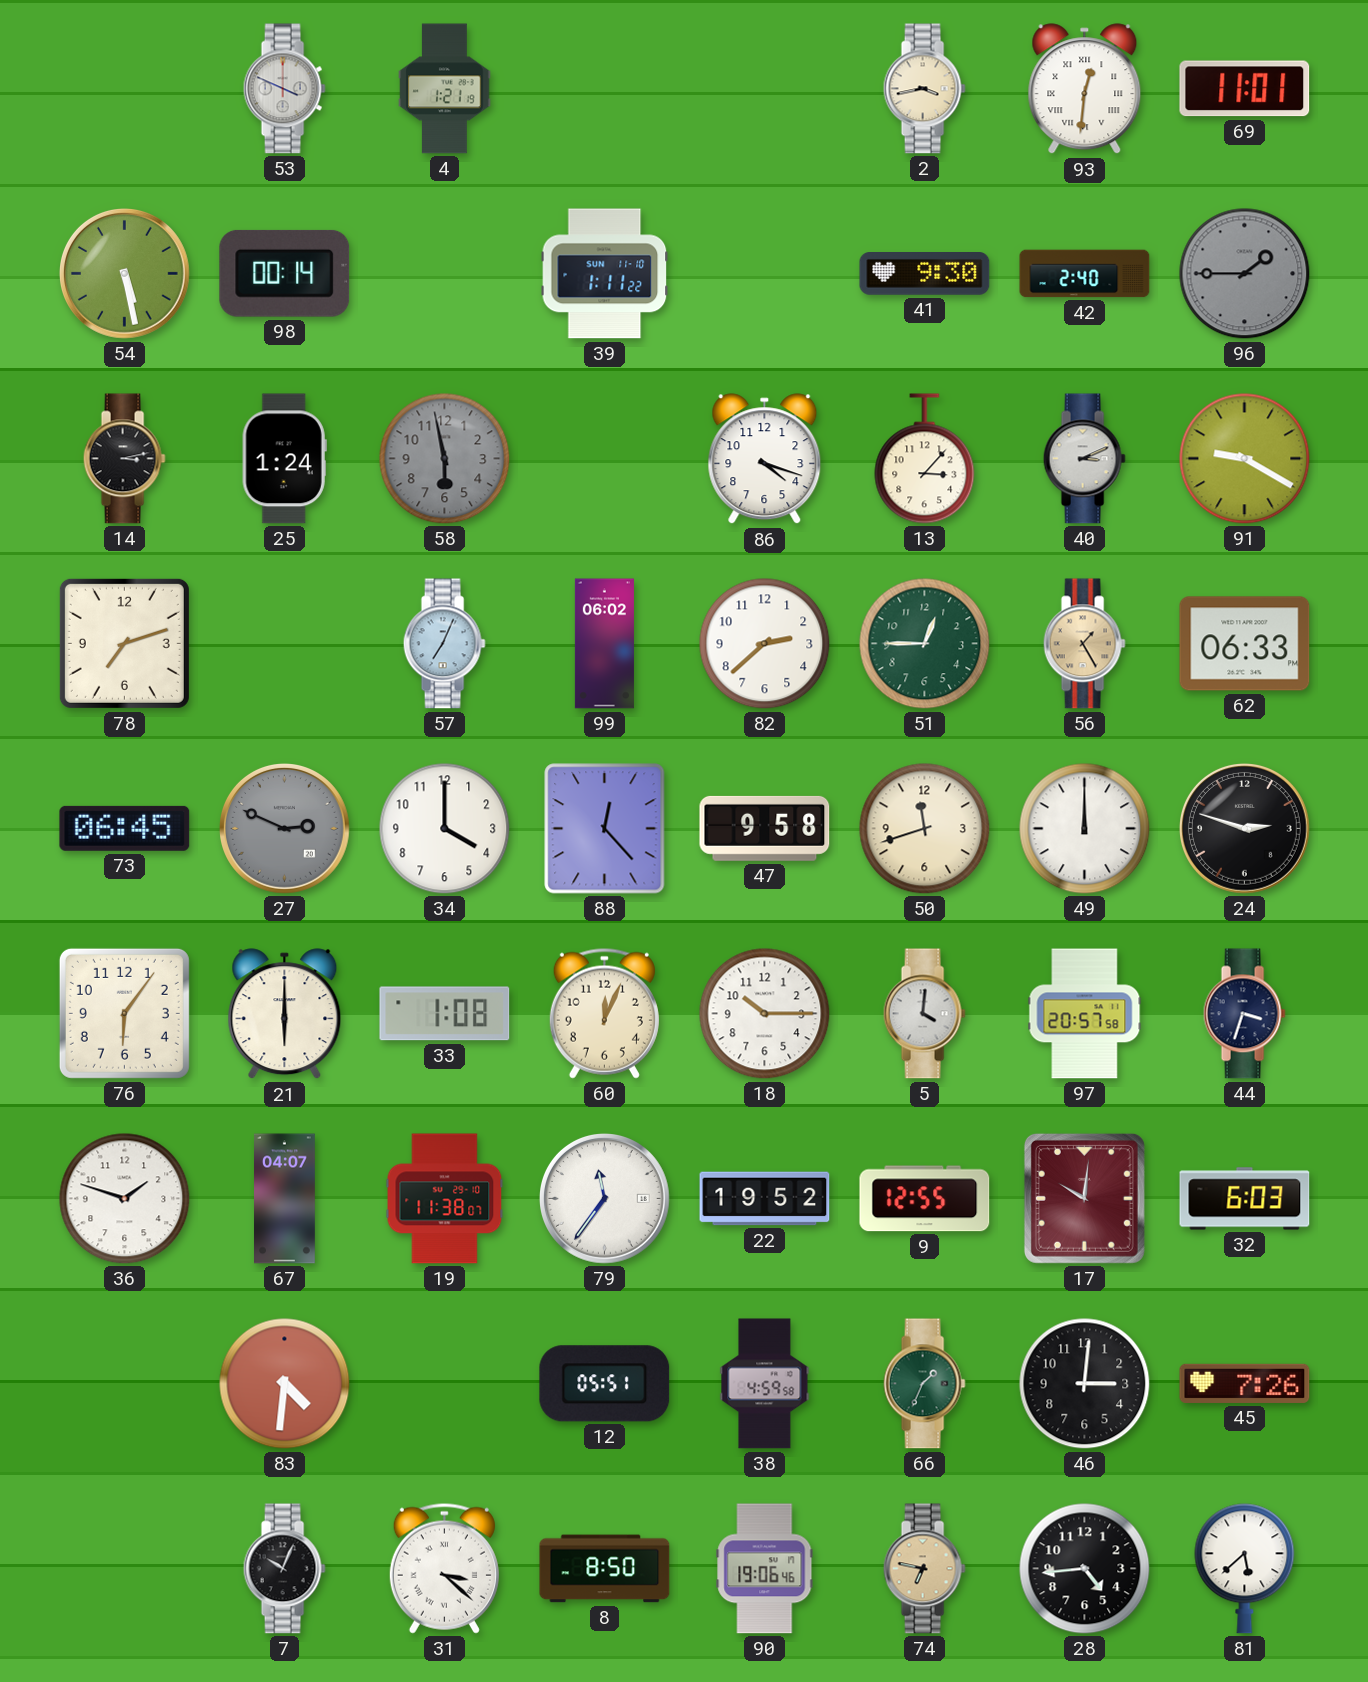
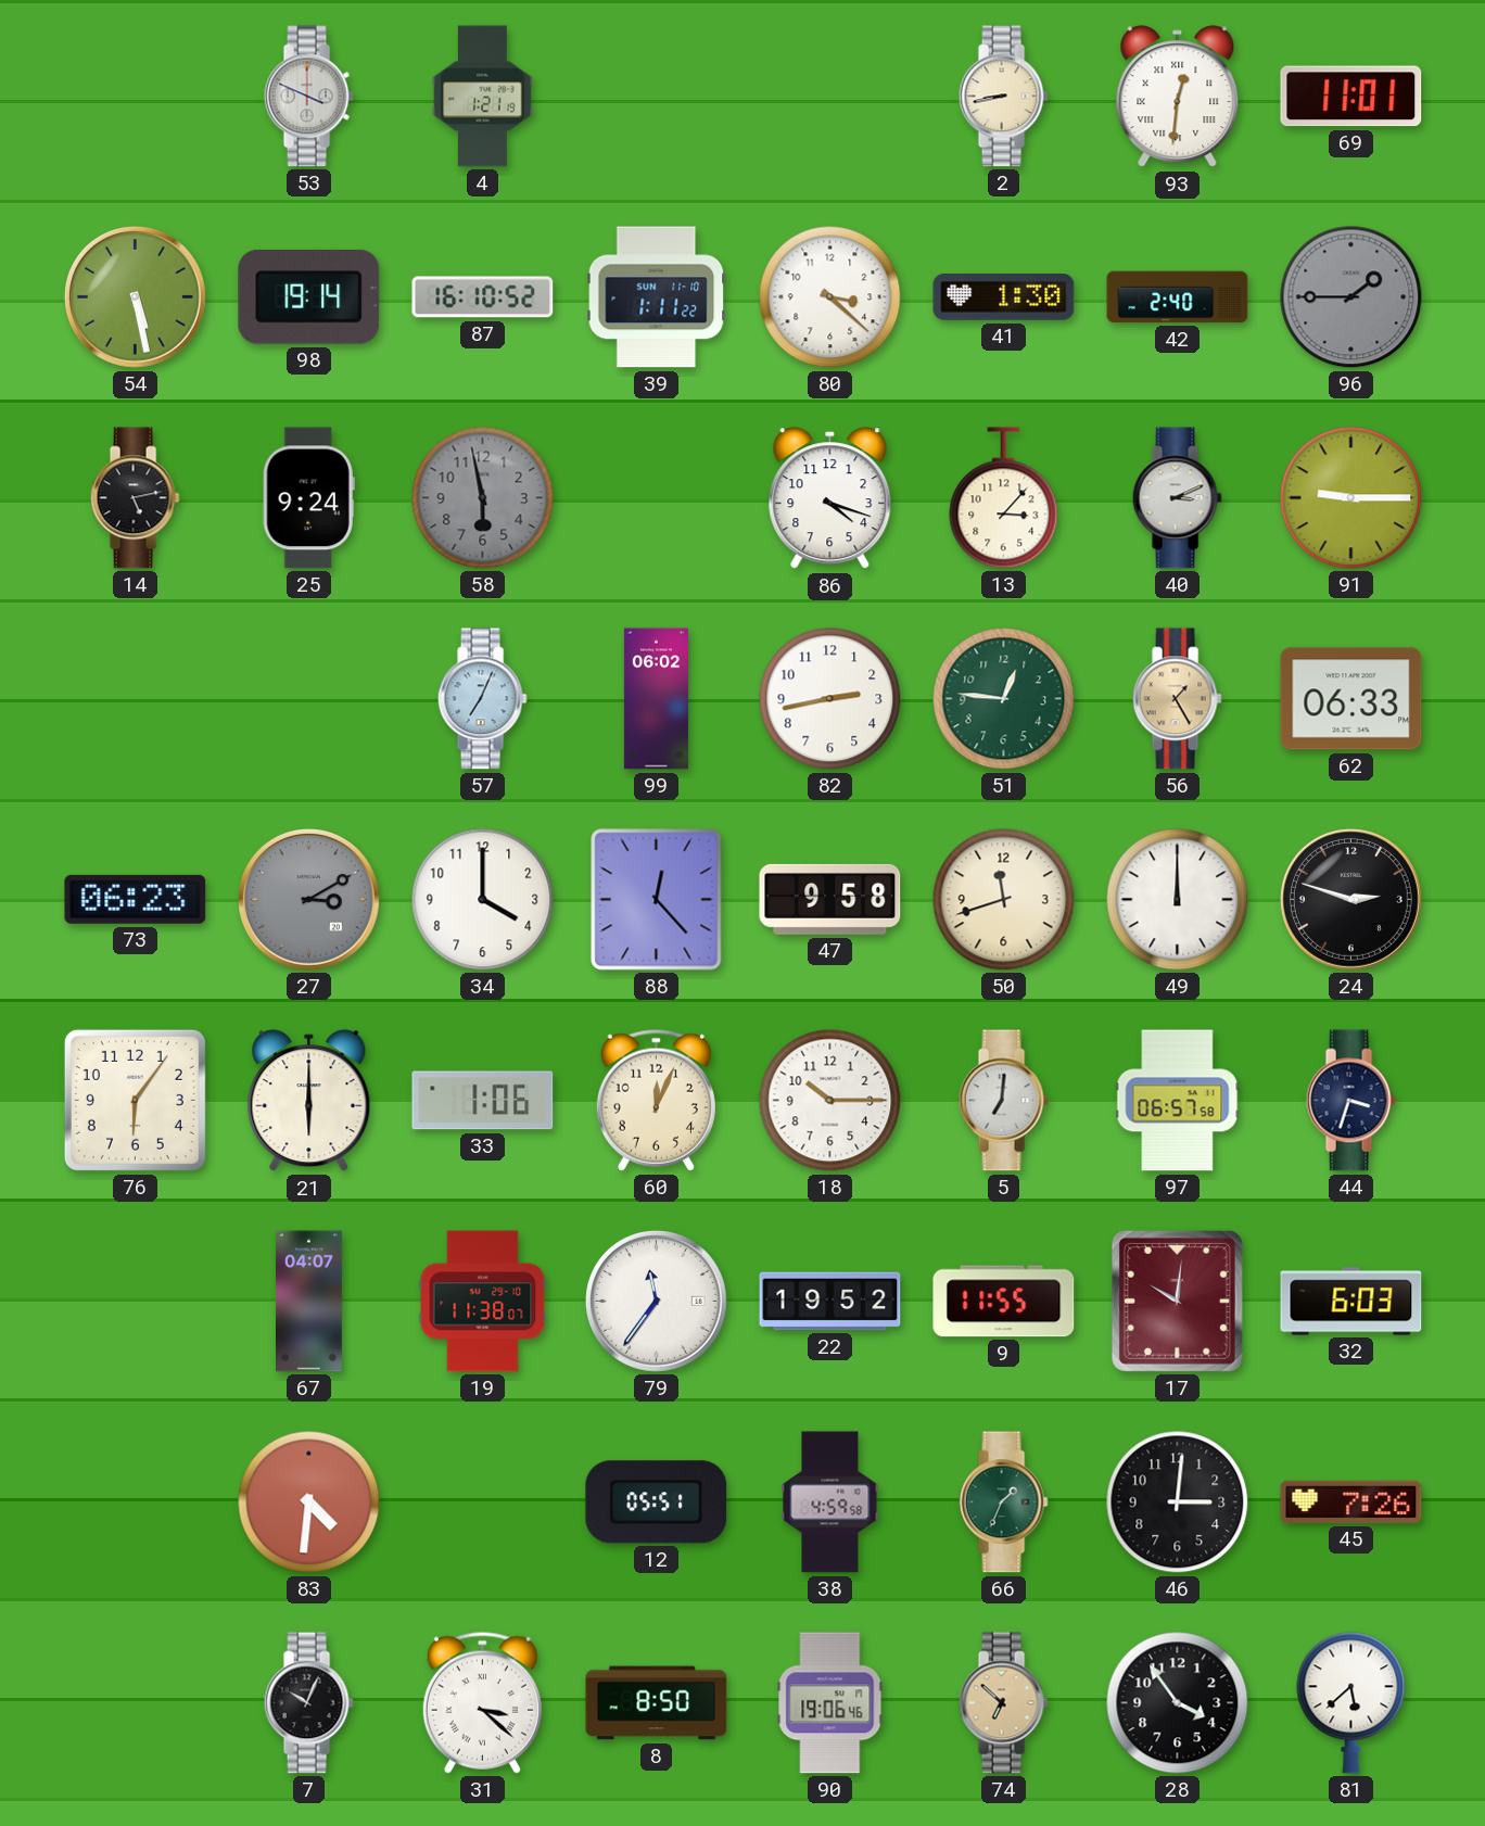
2: 3:43 -> 8:43 (1003, 97)
98: 00:14 -> 19:14 (309, 296)
87: none -> 16:10 (483, 297)
80: none -> 3:22 (830, 297)
41: 9:30 -> 1:30 (1004, 297)
14: 3:13 -> 5:13 (135, 498)
25: 1:24 -> 9:24 (308, 498)
91: 9:20 -> 9:15 (1351, 498)
78: 7:12 -> none (124, 643)
82: 2:38 -> 2:43 (830, 699)
51: 12:45 -> 12:46 (1004, 699)
73: 06:45 -> 06:23 (136, 899)
27: 2:49 -> 3:10 (309, 900)
33: 1:08 -> 1:06 (483, 1101)
5: 4:01 -> 7:01 (1003, 1101)
97: 20:57 -> 06:57 (1178, 1101)
36: 1:48 -> none (125, 1199)
9: 12:55 -> 11:55 (1004, 1302)
74: 6:47 -> 6:52 (1003, 1703)
28: 4:44 -> 3:54 (1178, 1703)
